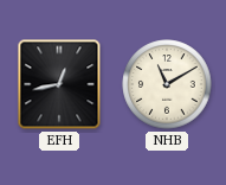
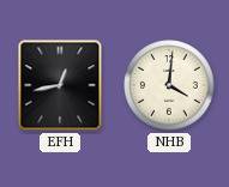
NHB: 11:10 -> 4:01 (169, 85)
